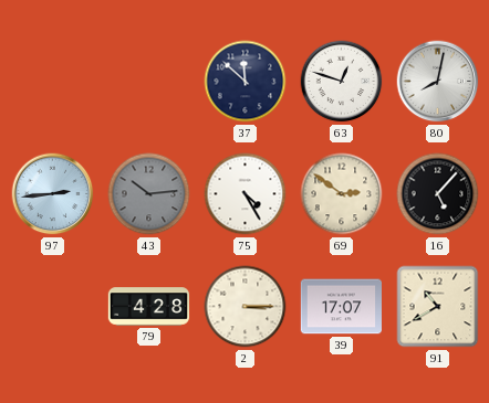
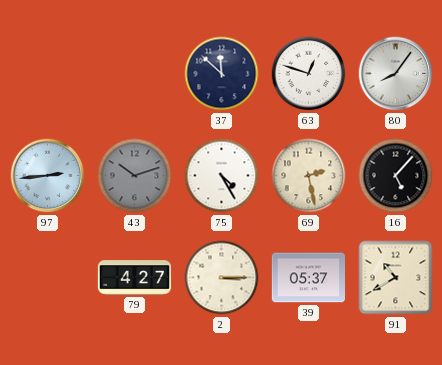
80: 8:02 -> 8:06 (396, 74)
43: 10:14 -> 10:12 (135, 176)
69: 2:51 -> 2:28 (309, 176)
79: 4:28 -> 4:27 (135, 278)
39: 17:07 -> 05:37 (308, 278)
